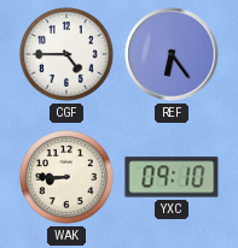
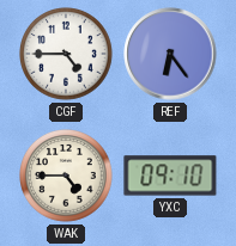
WAK: 8:45 -> 4:45 (67, 177)
